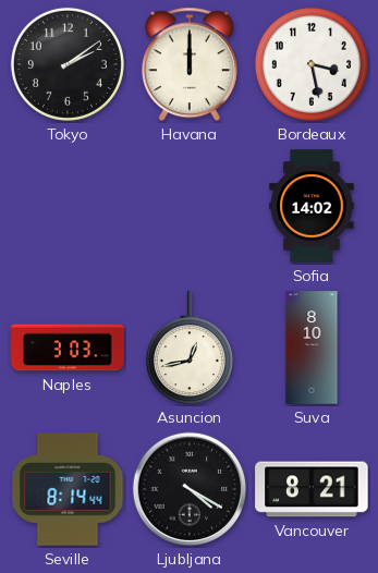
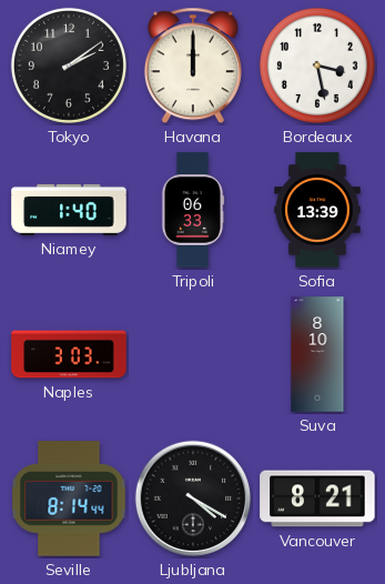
Niamey: none -> 1:40 (69, 210)
Tripoli: none -> 06:33 (193, 210)
Sofia: 14:02 -> 13:39 (317, 210)
Asuncion: 12:43 -> none (190, 349)
